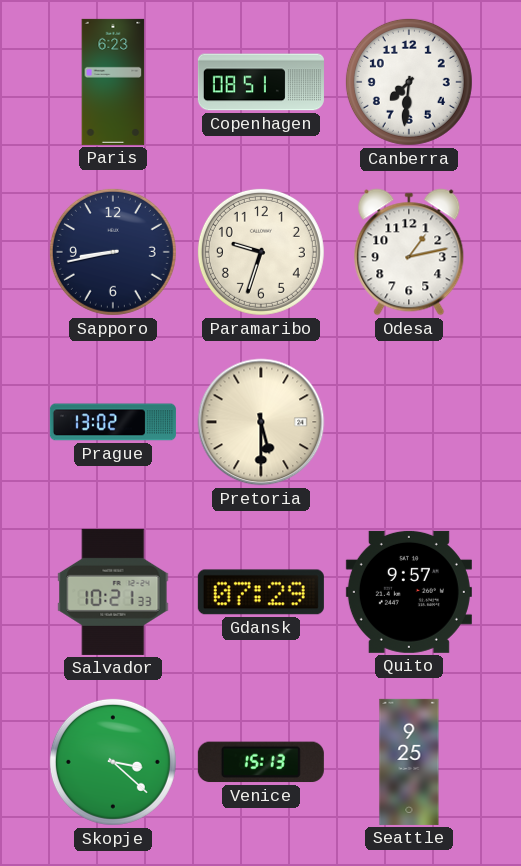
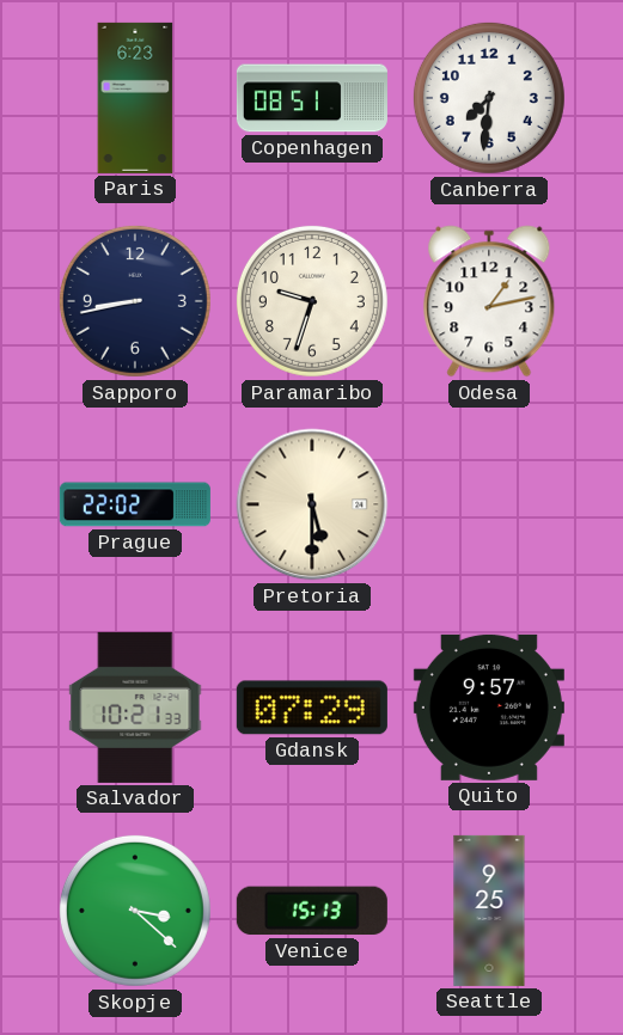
Prague: 13:02 -> 22:02 (135, 504)
